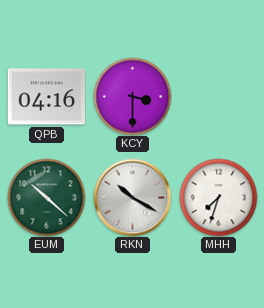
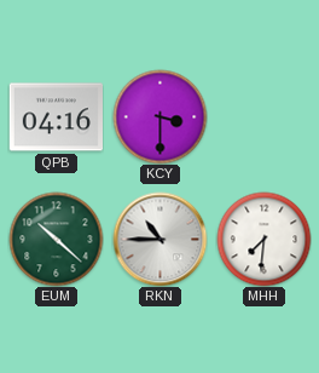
RKN: 10:20 -> 10:45 (159, 239)
MHH: 7:33 -> 7:31 (263, 239)
